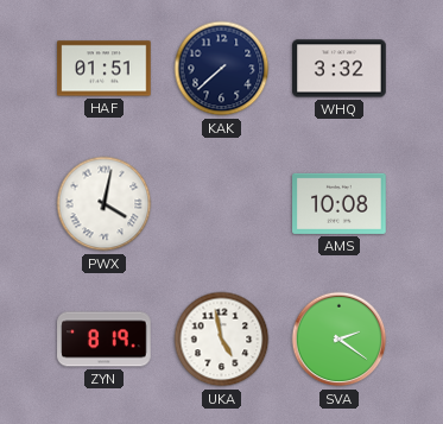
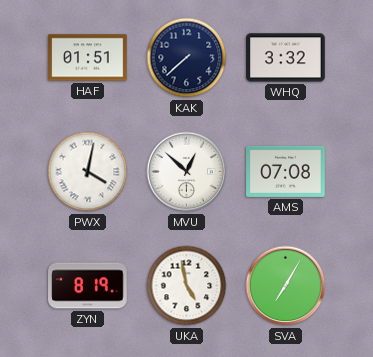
MVU: none -> 12:52 (187, 172)
AMS: 10:08 -> 07:08 (286, 171)
SVA: 2:21 -> 7:05 (286, 286)
